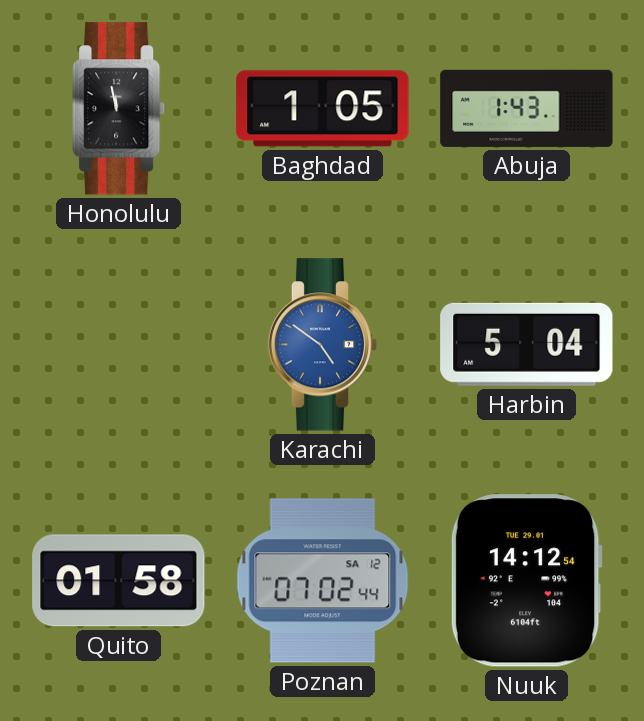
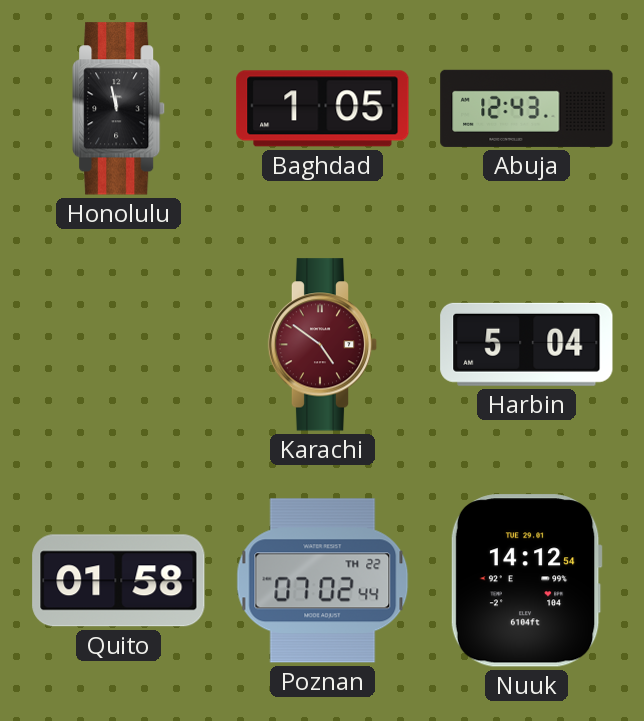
Abuja: 1:43 -> 12:43 (527, 108)
Karachi dial: blue -> burgundy (323, 345)
Poznan date: SA 12 -> TH 22 (323, 581)
